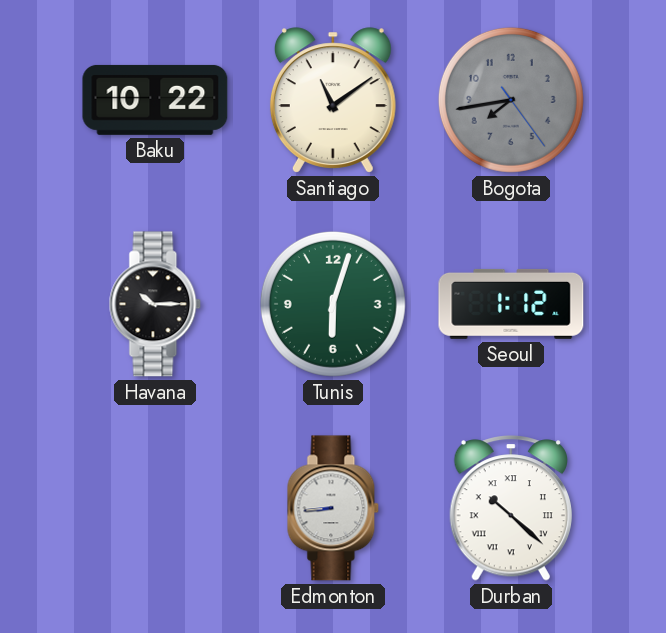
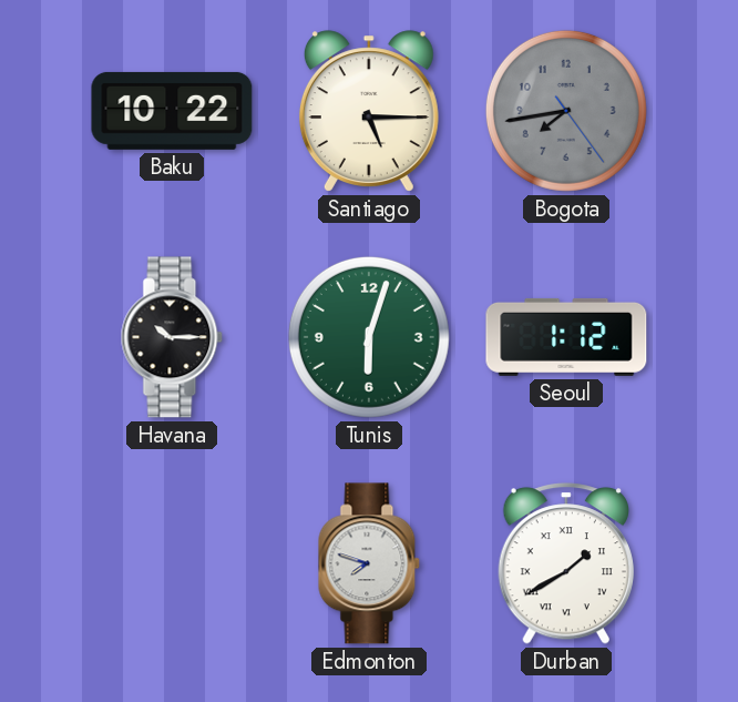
Santiago: 11:09 -> 5:15 (369, 111)
Edmonton: 8:44 -> 7:48 (369, 563)
Durban: 10:22 -> 1:40 (566, 563)
